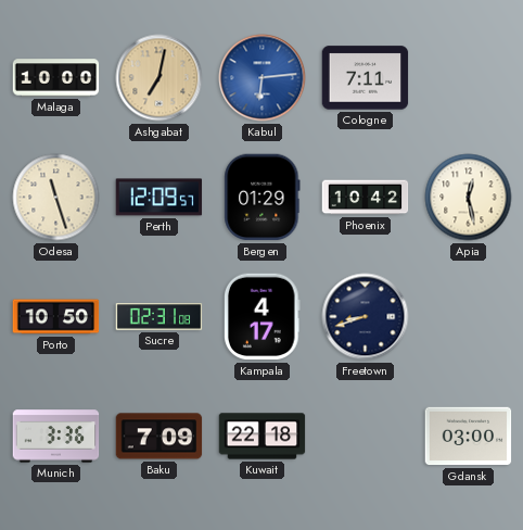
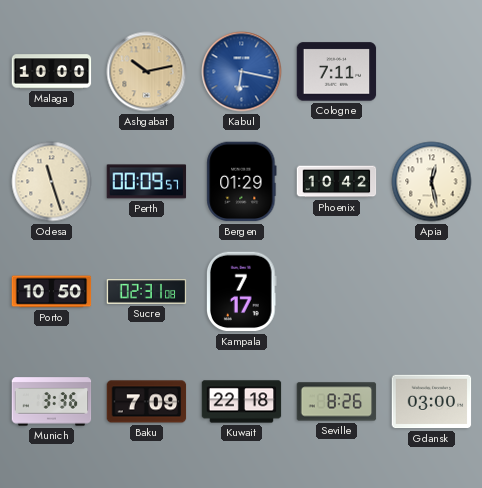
Ashgabat: 7:02 -> 10:13 (147, 72)
Kabul: 6:14 -> 6:17 (242, 72)
Perth: 12:09 -> 00:09 (147, 182)
Kampala: 4:17 -> 7:17 (242, 292)
Freetown: 8:42 -> none (366, 317)
Seville: none -> 8:26 (337, 402)
